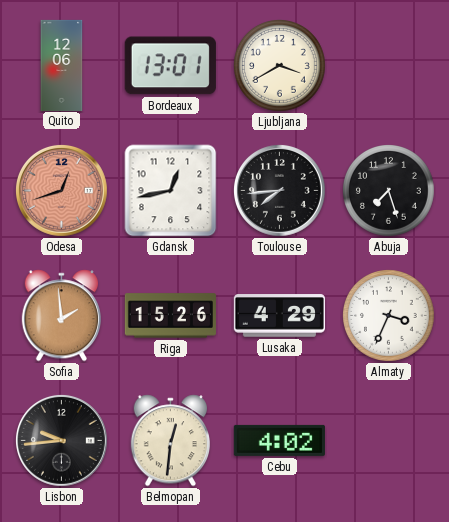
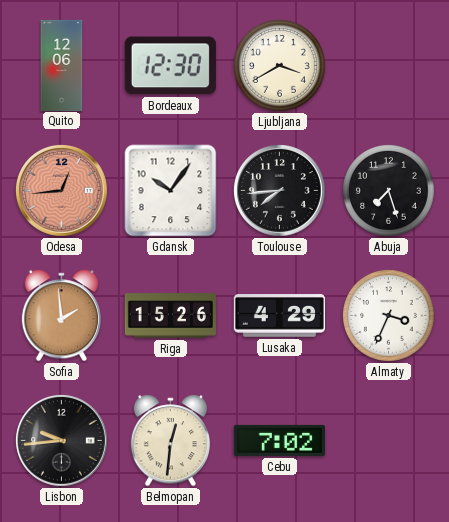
Bordeaux: 13:01 -> 12:30 (170, 66)
Odesa: 12:42 -> 12:44 (61, 190)
Gdansk: 12:43 -> 10:06 (171, 191)
Cebu: 4:02 -> 7:02 (279, 440)
